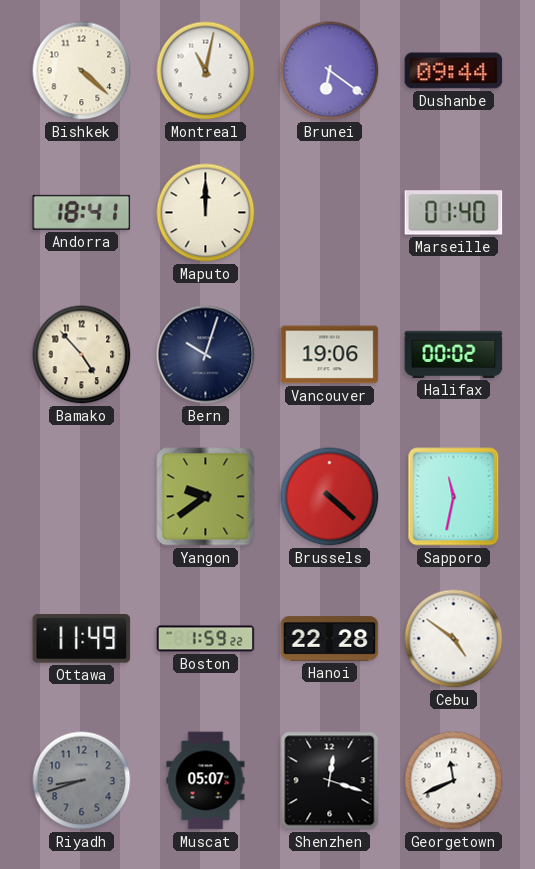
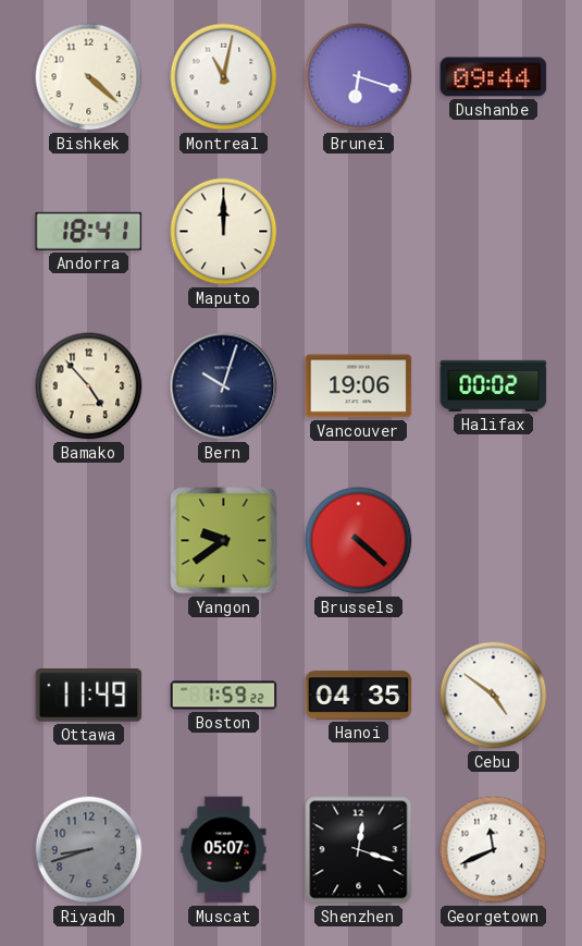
Brunei: 6:21 -> 6:18 (359, 77)
Marseille: 01:40 -> none (454, 213)
Sapporo: 11:32 -> none (454, 497)
Hanoi: 22:28 -> 04:35 (359, 696)
